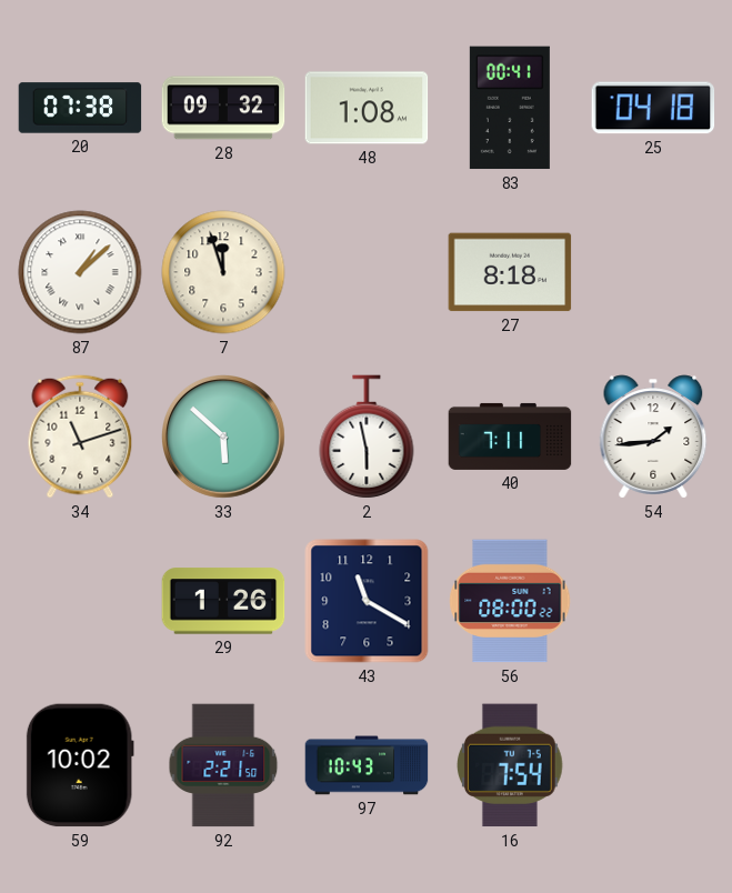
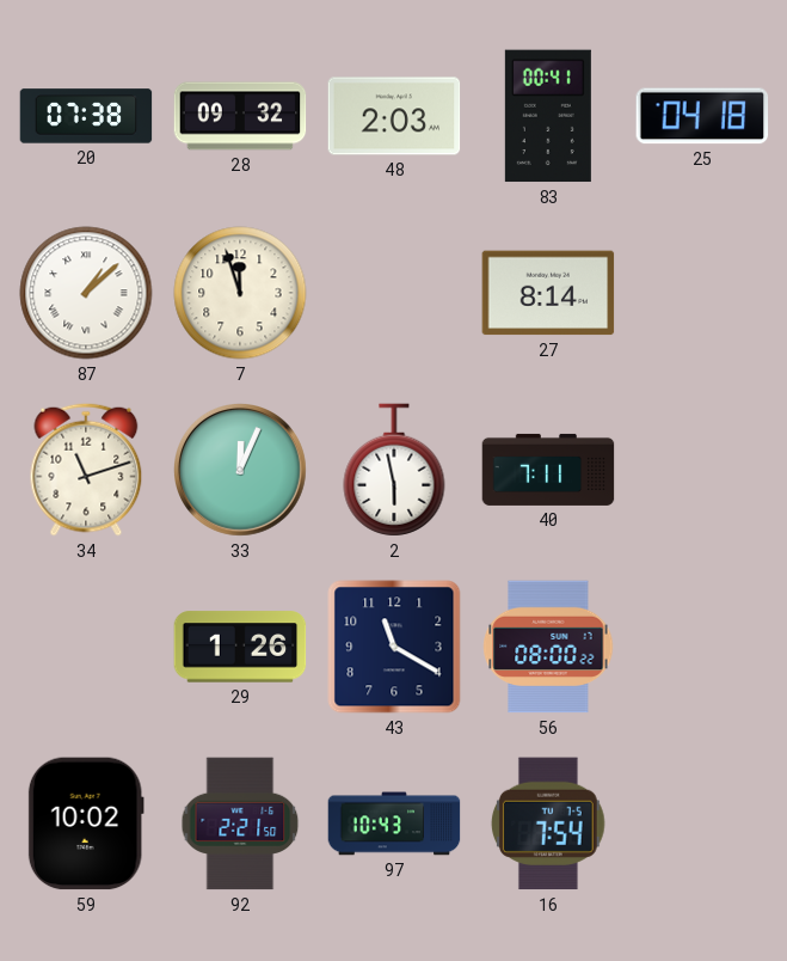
48: 1:08 -> 2:03 (394, 116)
27: 8:18 -> 8:14 (548, 293)
33: 5:52 -> 12:04 (241, 471)
54: 1:44 -> none (653, 437)
